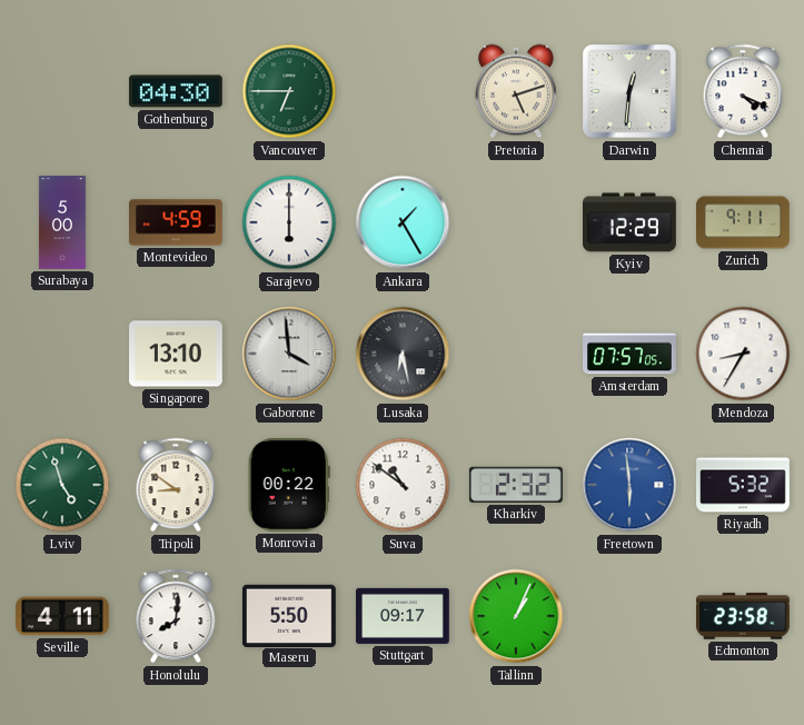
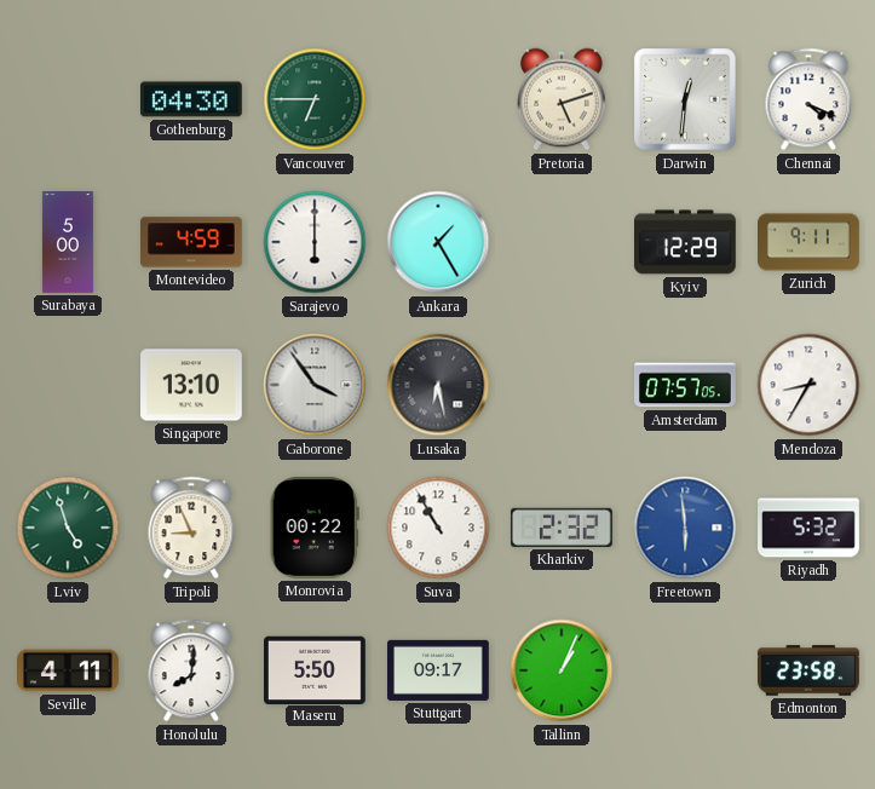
Gaborone: 3:59 -> 3:54 (315, 385)
Tripoli: 8:51 -> 8:56 (191, 528)
Suva: 10:51 -> 10:55 (438, 528)
